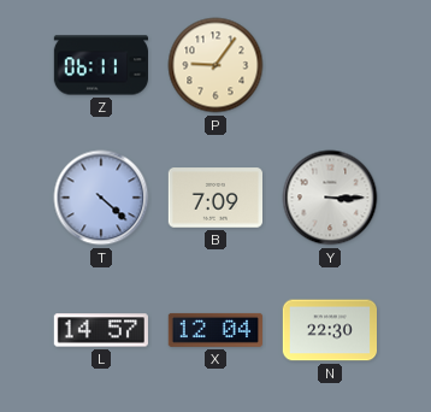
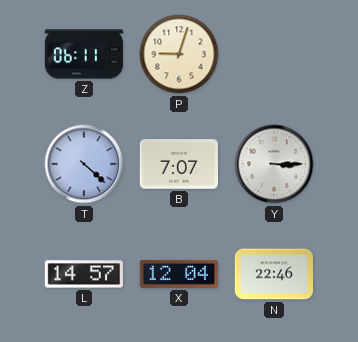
P: 9:06 -> 9:03 (179, 54)
B: 7:09 -> 7:07 (178, 164)
N: 22:30 -> 22:46 (273, 274)
